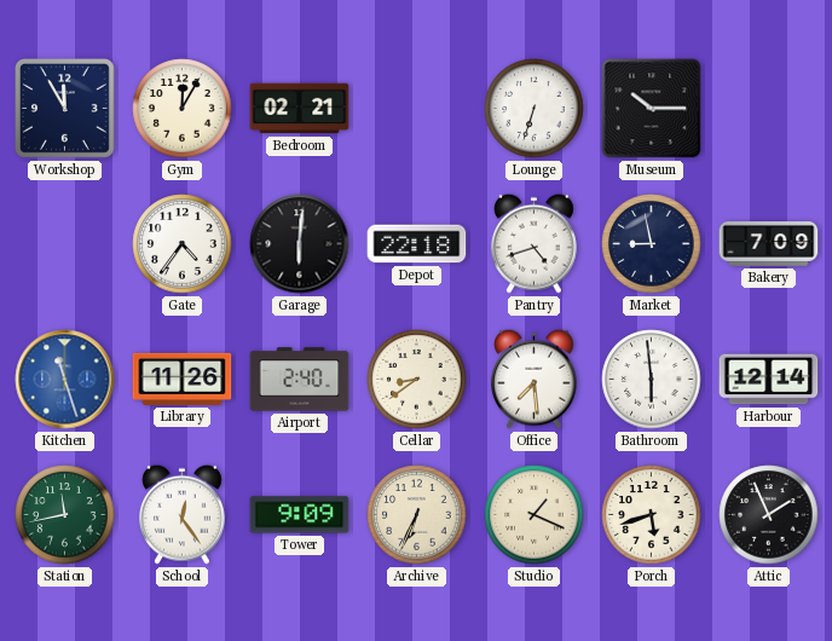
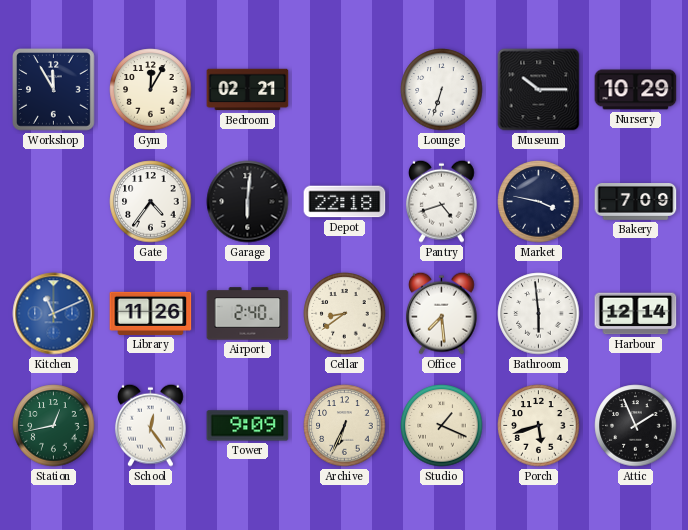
Nursery: none -> 10:29 (636, 90)
Market: 8:58 -> 3:47 (539, 202)
Kitchen: 11:27 -> 11:11 (54, 314)
Station: 11:43 -> 12:43 (54, 426)
